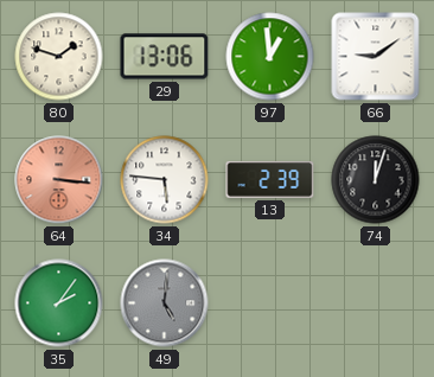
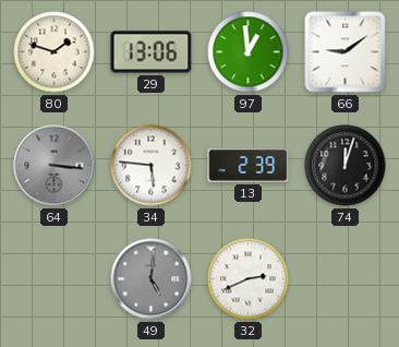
64 dial: salmon -> grey (55, 166)
35: 2:06 -> none (59, 303)
32: none -> 2:41 (249, 279)
